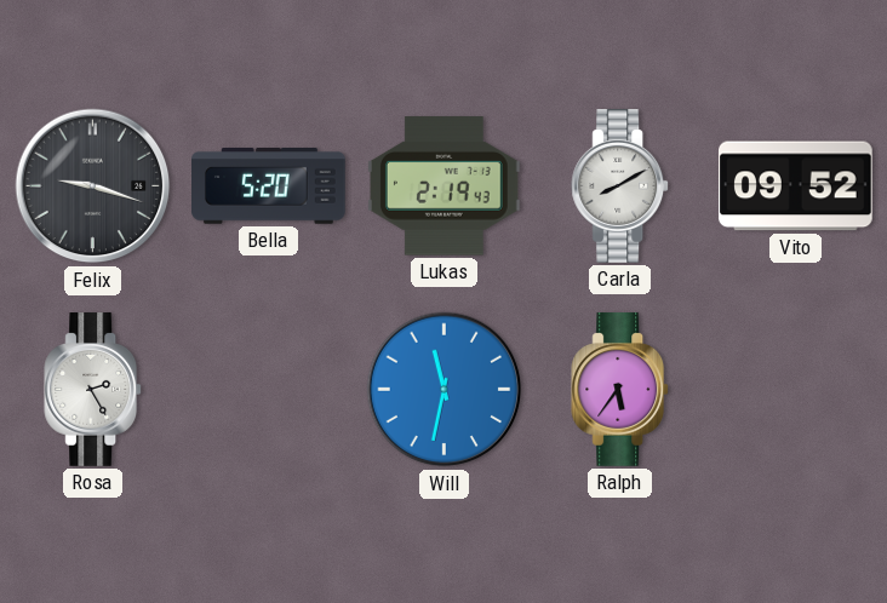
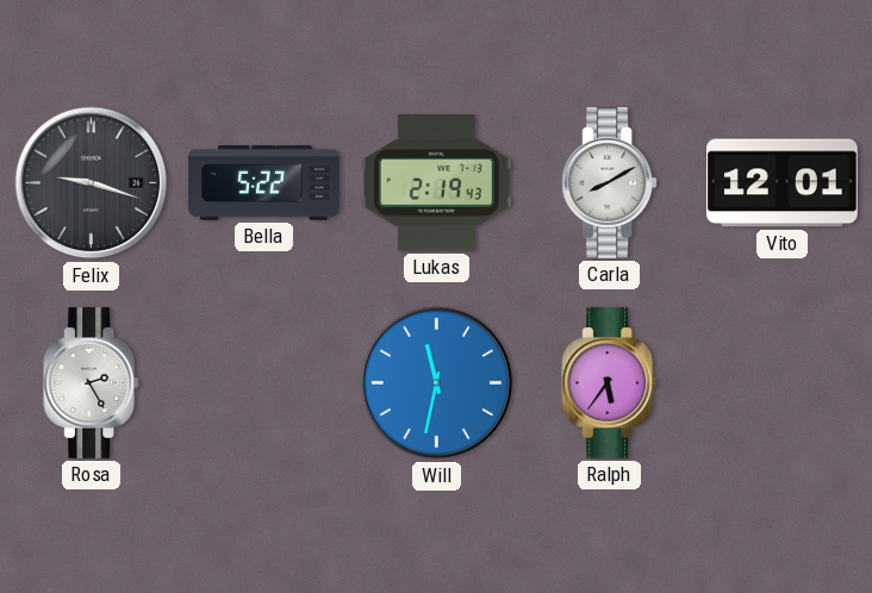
Bella: 5:20 -> 5:22 (264, 183)
Vito: 09:52 -> 12:01 (783, 183)
